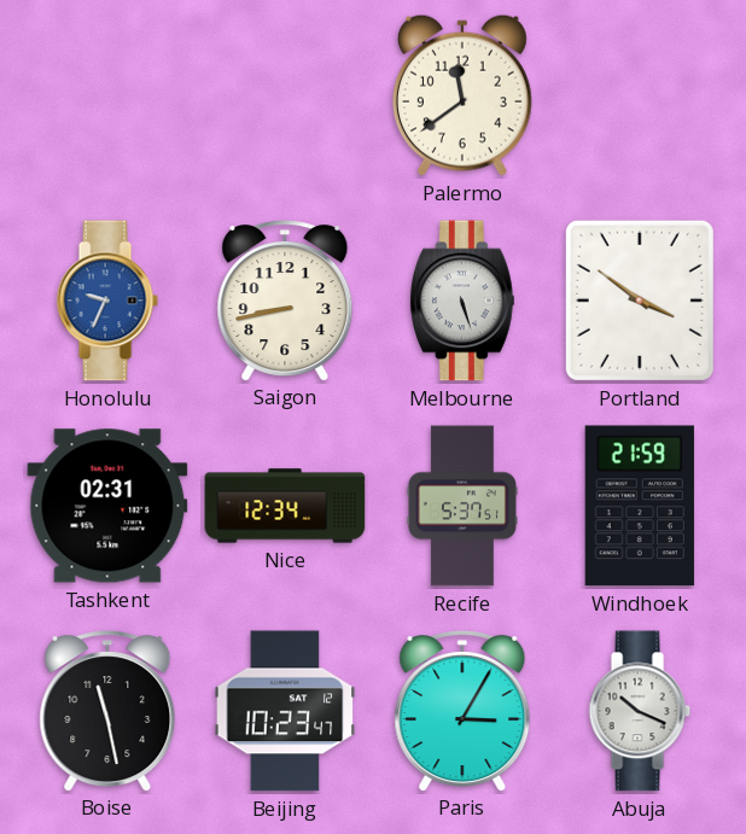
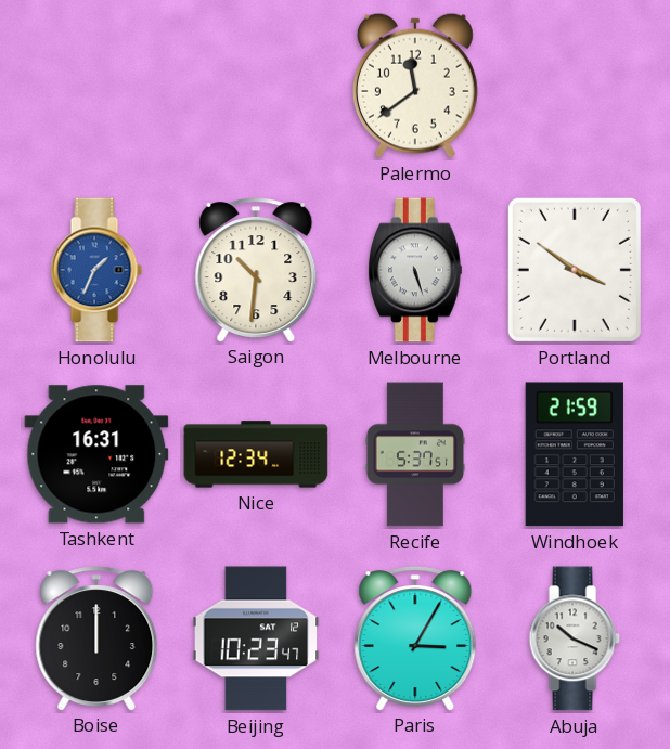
Honolulu: 9:34 -> 1:34 (96, 270)
Saigon: 8:43 -> 10:31 (256, 270)
Tashkent: 02:31 -> 16:31 (96, 454)
Boise: 11:28 -> 12:00 (96, 638)
